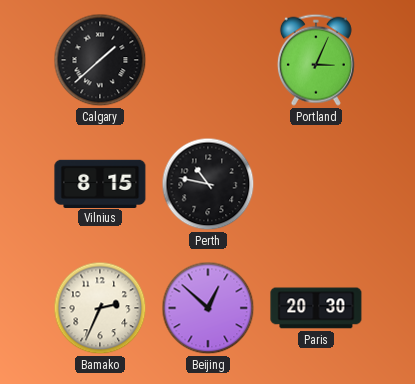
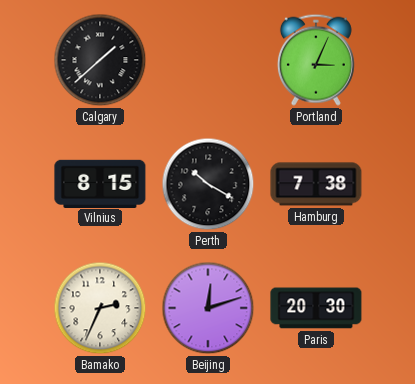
Perth: 10:47 -> 10:20 (208, 184)
Hamburg: none -> 7:38 (316, 184)
Beijing: 12:52 -> 12:12 (208, 308)
